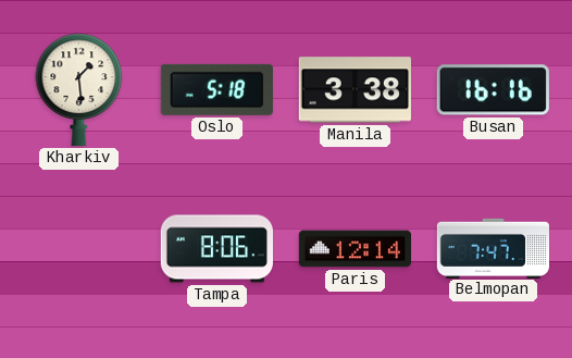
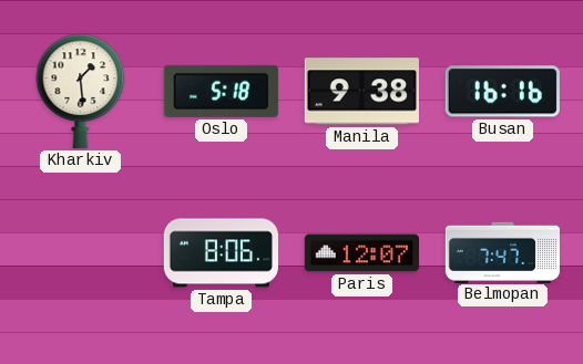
Manila: 3:38 -> 9:38 (361, 92)
Paris: 12:14 -> 12:07 (361, 253)
